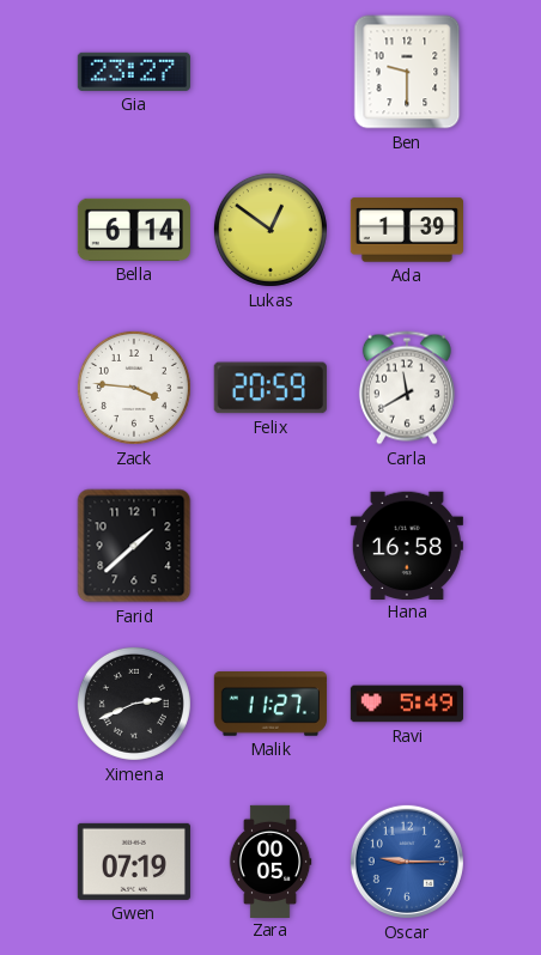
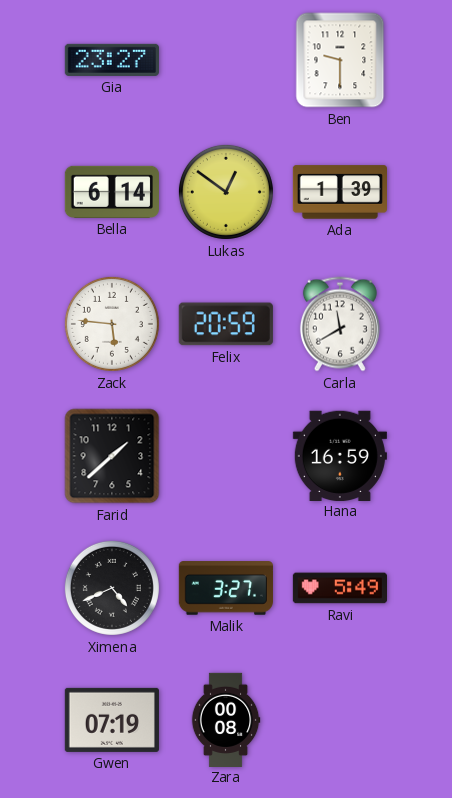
Zack: 3:46 -> 5:46 (112, 324)
Hana: 16:58 -> 16:59 (340, 455)
Ximena: 2:41 -> 4:41 (112, 588)
Malik: 11:27 -> 3:27 (226, 588)
Zara: 00:05 -> 00:08 (226, 719)
Oscar: 9:15 -> none (407, 862)
